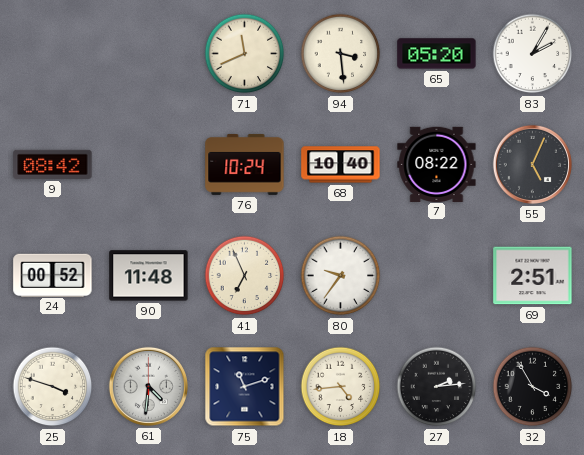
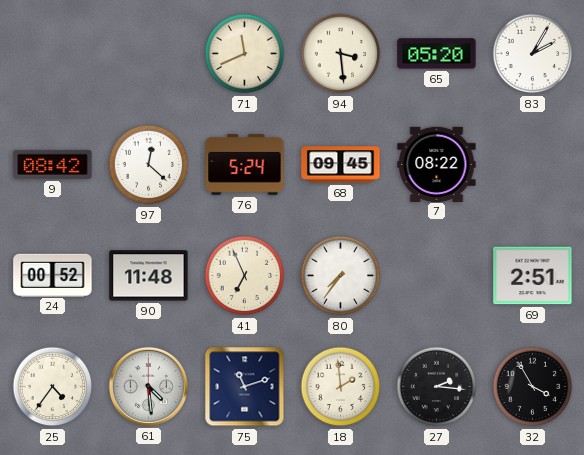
97: none -> 12:22 (149, 165)
76: 10:24 -> 5:24 (245, 164)
68: 10:40 -> 09:45 (341, 165)
55: 5:04 -> none (532, 164)
80: 9:36 -> 7:36 (341, 276)
25: 3:48 -> 4:36 (53, 387)
61: 4:31 -> 4:29 (148, 386)
18: 4:44 -> 1:59 (341, 387)
27: 2:14 -> 2:16 (437, 387)
